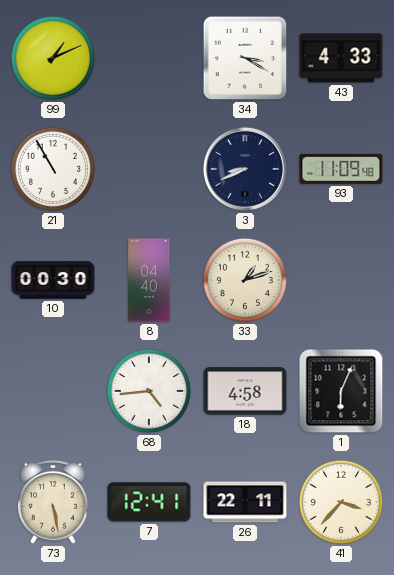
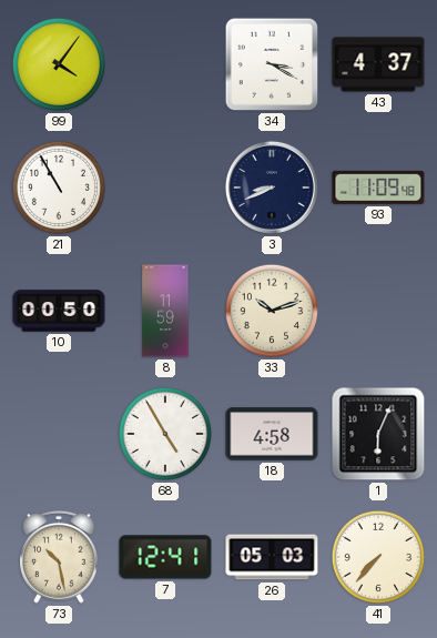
99: 1:11 -> 4:06 (59, 64)
43: 4:33 -> 4:37 (378, 64)
10: 00:30 -> 00:50 (59, 311)
8: 04:40 -> 11:59 (165, 311)
33: 1:12 -> 10:12 (272, 311)
68: 4:44 -> 4:55 (165, 434)
73: 5:28 -> 10:28 (60, 557)
26: 22:11 -> 05:03 (272, 557)
41: 3:37 -> 7:37 (378, 557)
